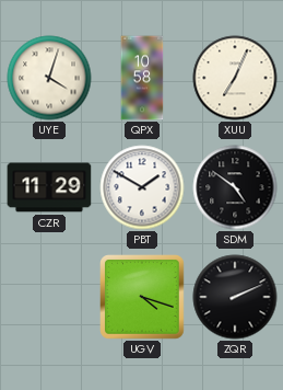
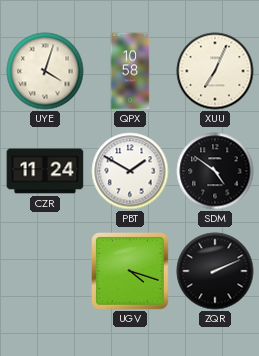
CZR: 11:29 -> 11:24 (45, 171)
